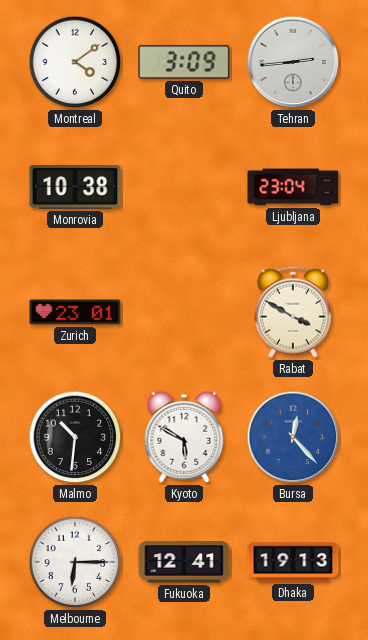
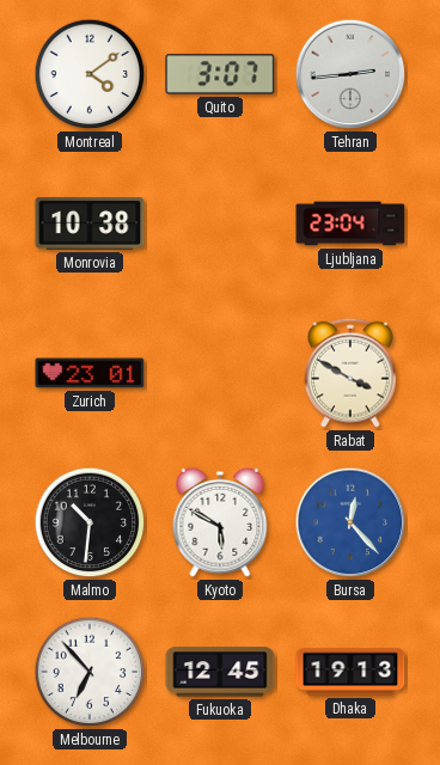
Quito: 3:09 -> 3:07 (220, 74)
Melbourne: 6:15 -> 6:53 (90, 672)
Fukuoka: 12:41 -> 12:45 (220, 672)
